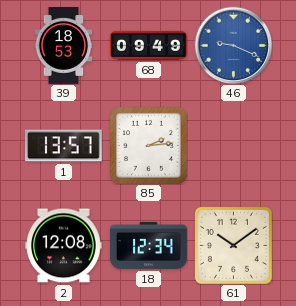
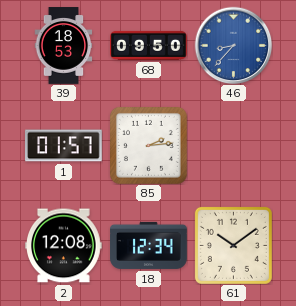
68: 09:49 -> 09:50 (149, 45)
46: 9:19 -> 8:37 (233, 45)
1: 13:57 -> 01:57 (64, 146)
